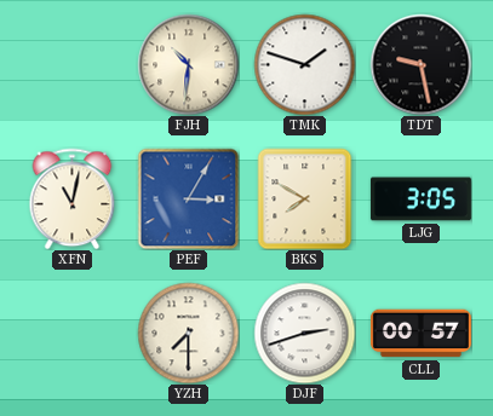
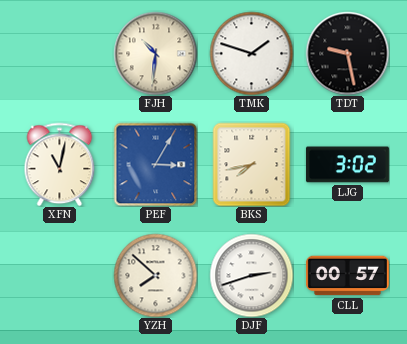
BKS: 7:50 -> 7:43 (252, 164)
LJG: 3:05 -> 3:02 (347, 165)
YZH: 7:30 -> 7:52 (155, 275)
